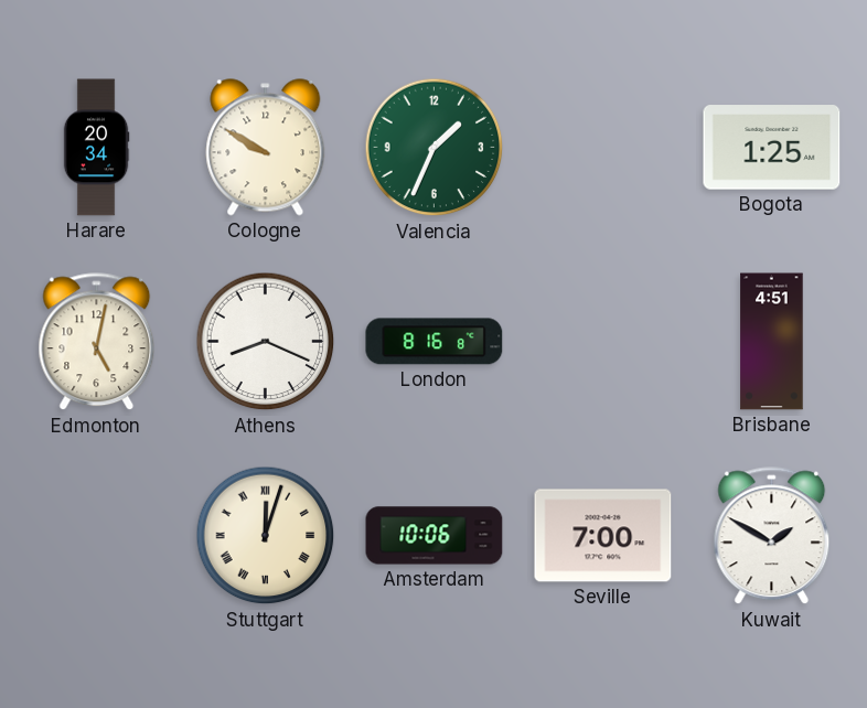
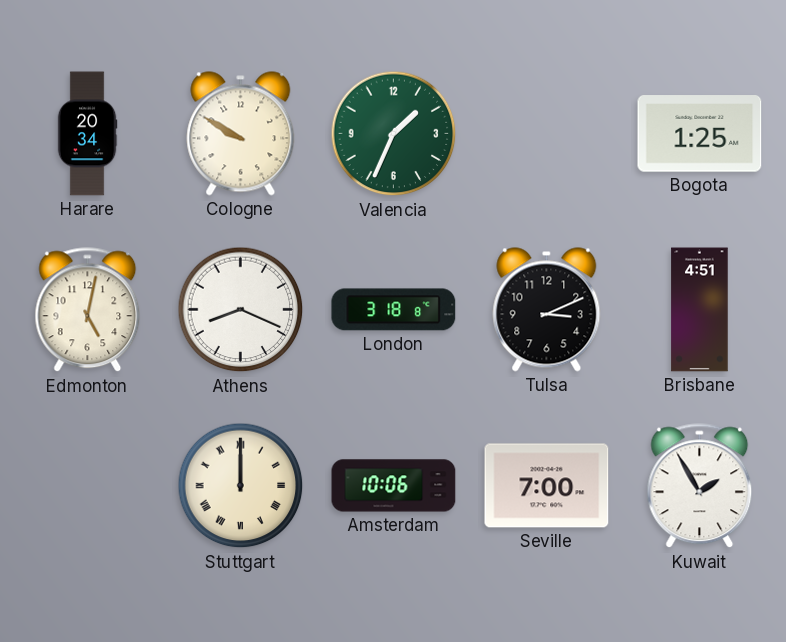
London: 8:16 -> 3:18 (394, 310)
Tulsa: none -> 3:11 (547, 310)
Stuttgart: 12:03 -> 12:00 (241, 486)
Kuwait: 1:50 -> 1:55 (700, 486)
